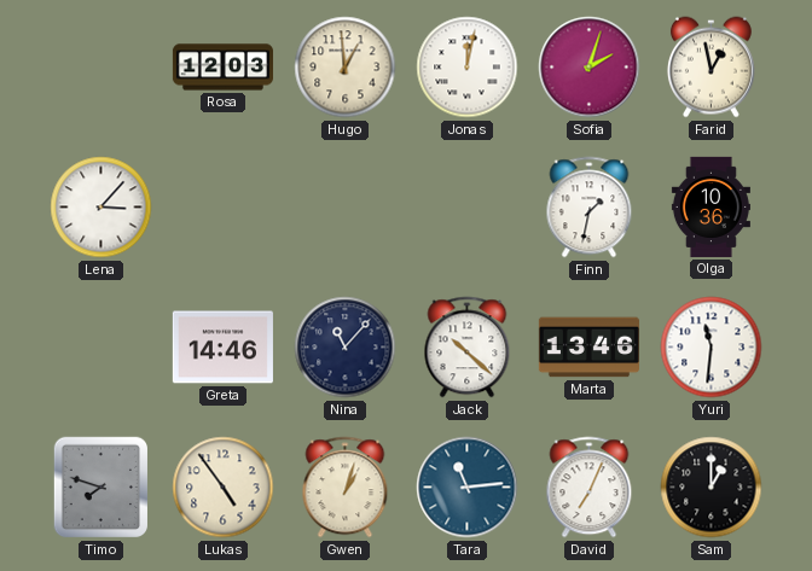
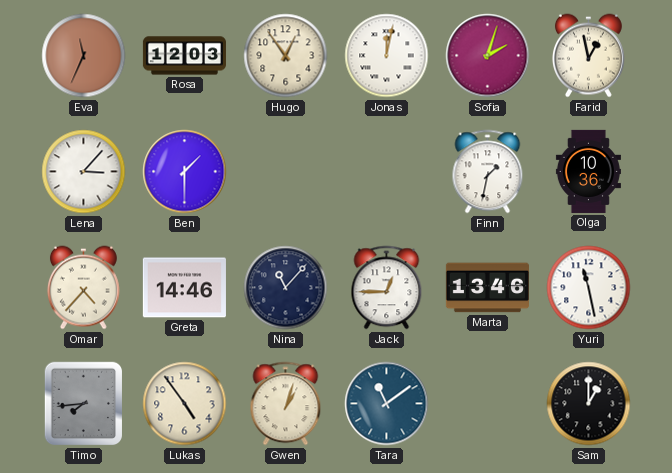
Eva: none -> 11:34 (84, 56)
Hugo: 12:59 -> 12:54 (286, 56)
Ben: none -> 1:30 (185, 172)
Omar: none -> 4:37 (83, 288)
Jack: 10:22 -> 12:45 (387, 288)
Yuri: 11:31 -> 11:28 (589, 288)
Timo: 7:48 -> 7:44 (83, 404)
Tara: 11:14 -> 11:09 (387, 404)
David: 7:04 -> none (590, 488)
